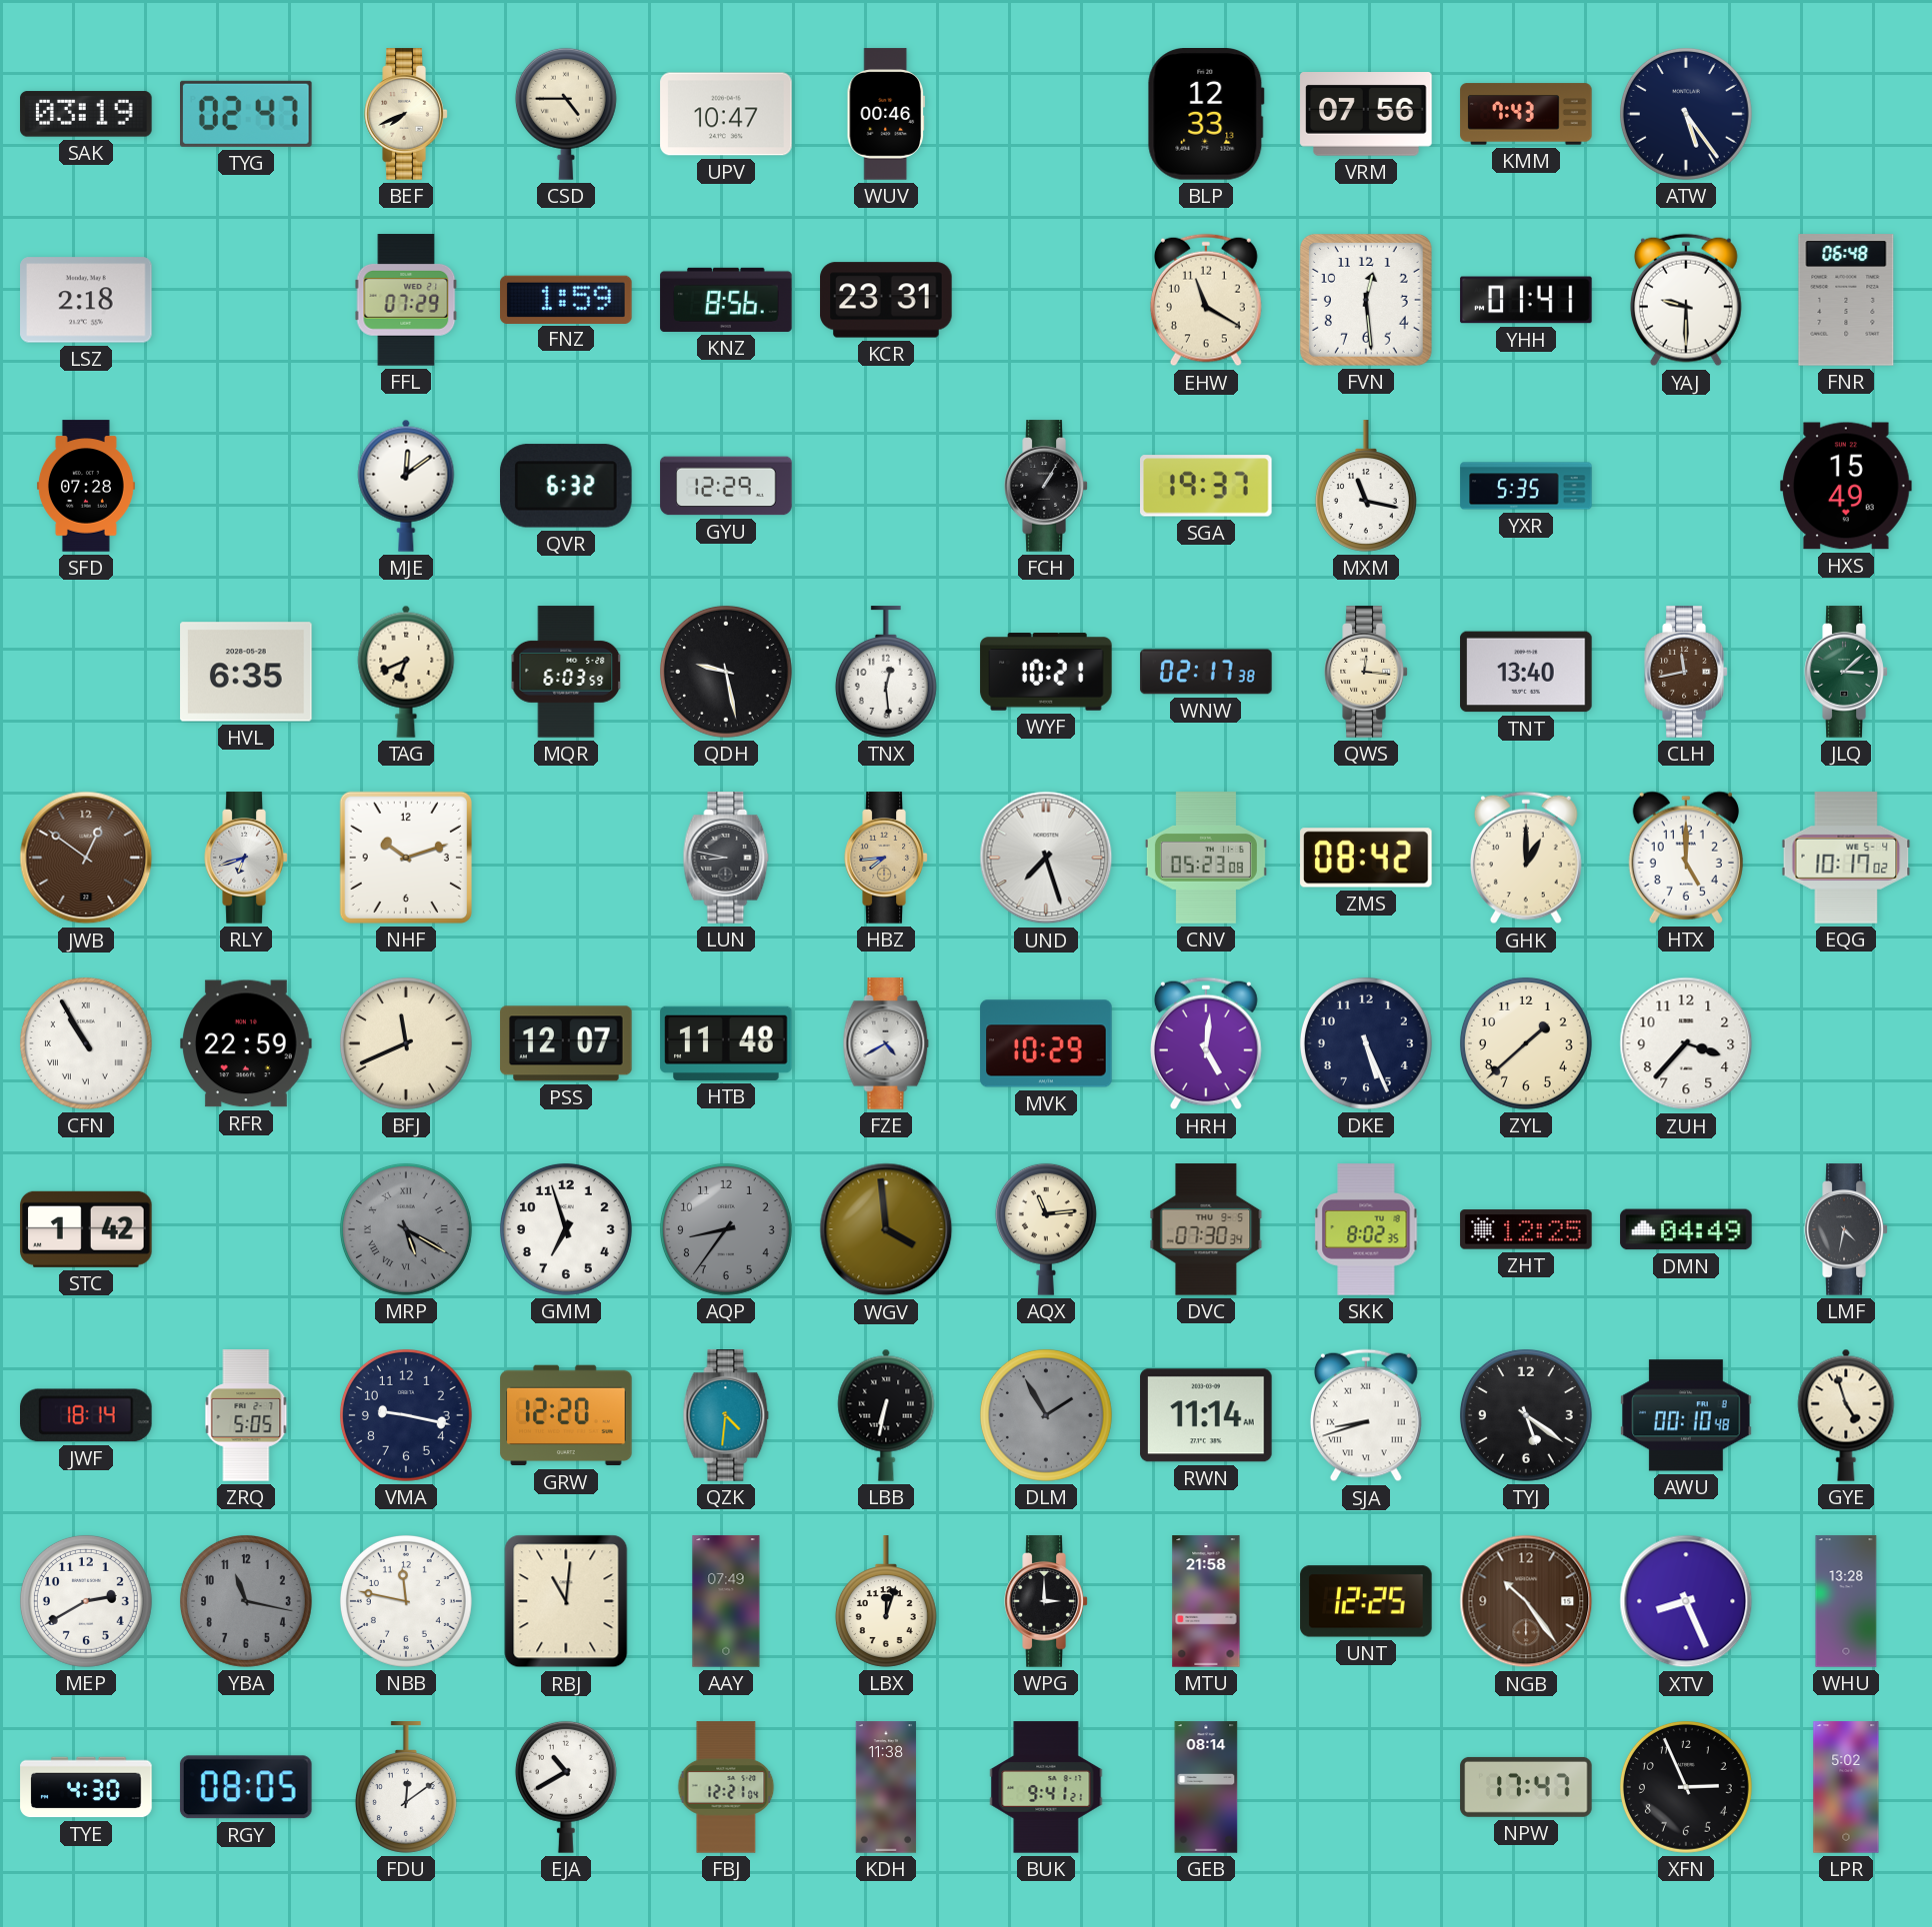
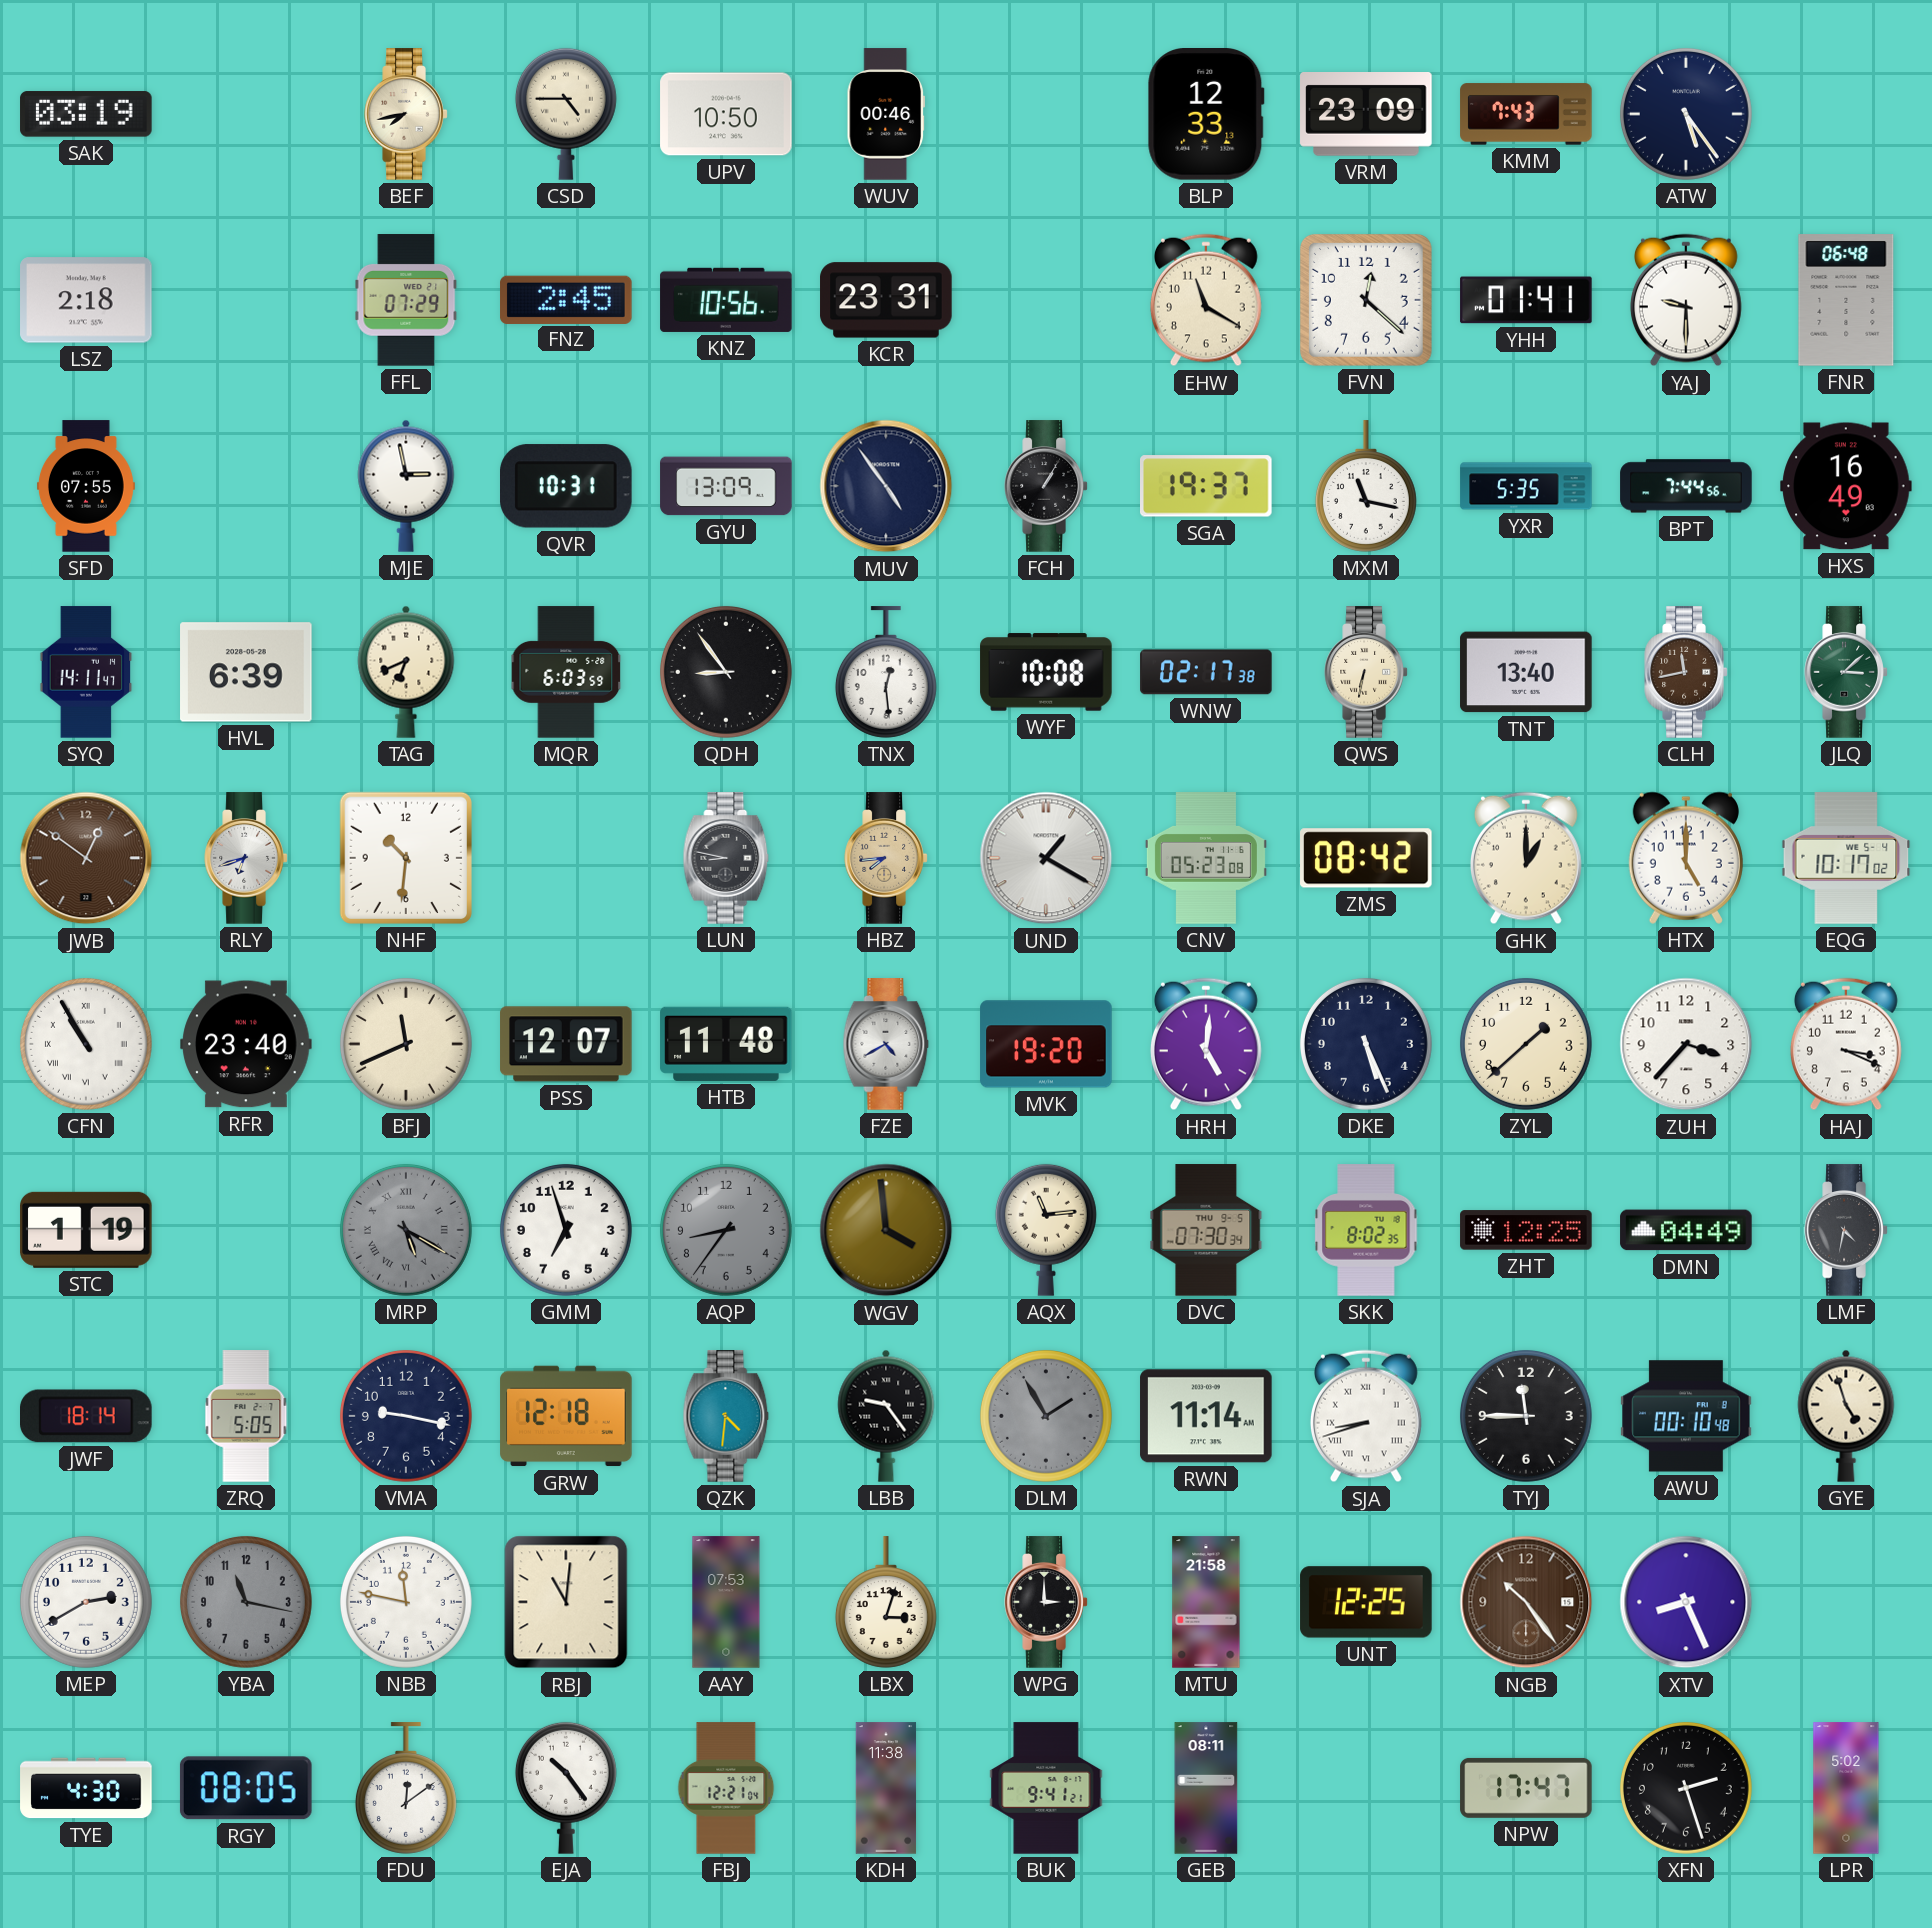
TYG: 02:47 -> none (247, 114)
BEF: 7:41 -> 7:43 (406, 114)
UPV: 10:47 -> 10:50 (726, 114)
VRM: 07:56 -> 23:09 (1366, 115)
FNZ: 1:59 -> 2:45 (566, 299)
KNZ: 8:56 -> 10:56 (726, 300)
FVN: 12:29 -> 12:22 (1366, 300)
SFD: 07:28 -> 07:55 (86, 486)
MJE: 12:09 -> 2:58 (406, 486)
QVR: 6:32 -> 10:31 (567, 486)
GYU: 12:29 -> 13:09 (726, 486)
MUV: none -> 4:54 (886, 486)
BPT: none -> 7:44 (1686, 486)
HXS: 15:49 -> 16:49 (1846, 486)
SYQ: none -> 14:11 (86, 672)
HVL: 6:35 -> 6:39 (246, 672)
QDH: 9:28 -> 8:54 (726, 672)
WYF: 10:21 -> 10:08 (1046, 672)
QWS: 12:16 -> 6:32 (1366, 672)
NHF: 10:12 -> 10:31 (406, 858)
UND: 7:27 -> 1:20 (1046, 858)
RFR: 22:59 -> 23:40 (246, 1044)
MVK: 10:29 -> 19:20 (1046, 1044)
HAJ: none -> 3:19 (1846, 1044)
STC: 1:42 -> 1:19 (86, 1230)
GRW: 12:20 -> 12:18 (566, 1416)
LBB: 6:32 -> 9:24 (886, 1416)
TYJ: 5:21 -> 11:45 (1526, 1416)
AAY: 07:49 -> 07:53 (726, 1602)
LBX: 12:03 -> 3:03 (886, 1602)
WHU: 13:28 -> none (1846, 1601)
EJA: 10:40 -> 10:24 (566, 1788)
GEB: 08:14 -> 08:11 (1206, 1788)
XFN: 2:56 -> 2:27 (1686, 1788)
